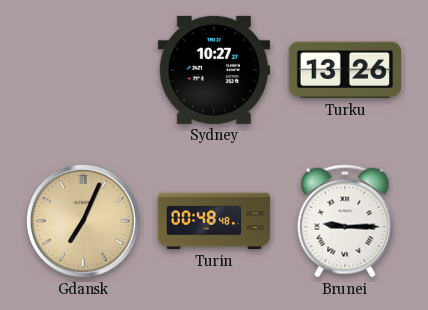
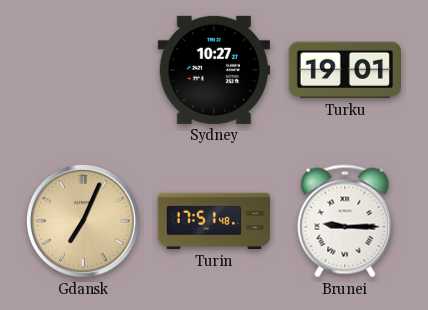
Turku: 13:26 -> 19:01 (344, 70)
Turin: 00:48 -> 17:51 (214, 221)
